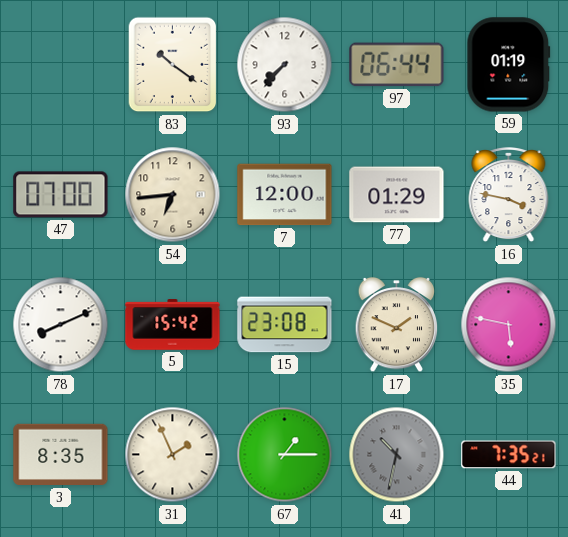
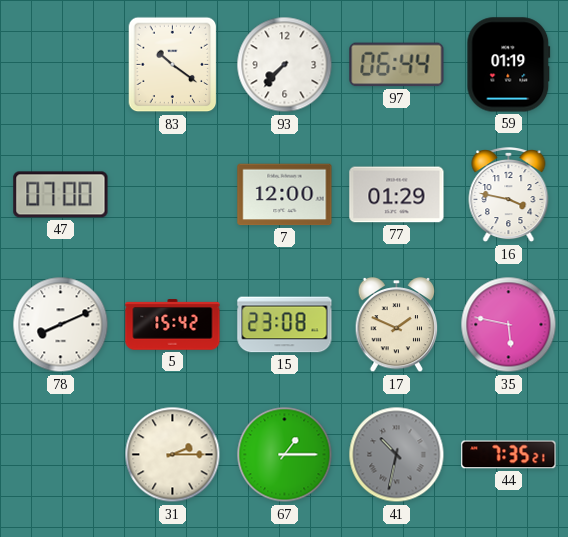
54: 6:44 -> none (173, 195)
3: 8:35 -> none (61, 455)
31: 1:56 -> 2:15 (173, 455)
